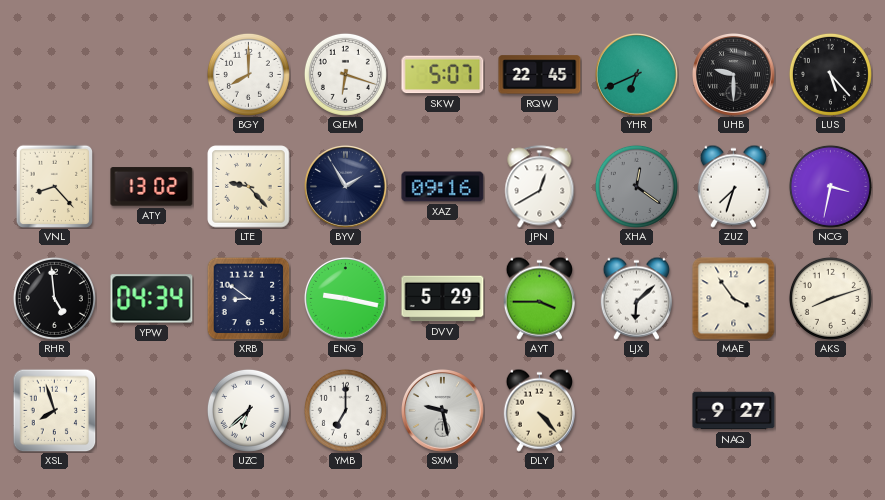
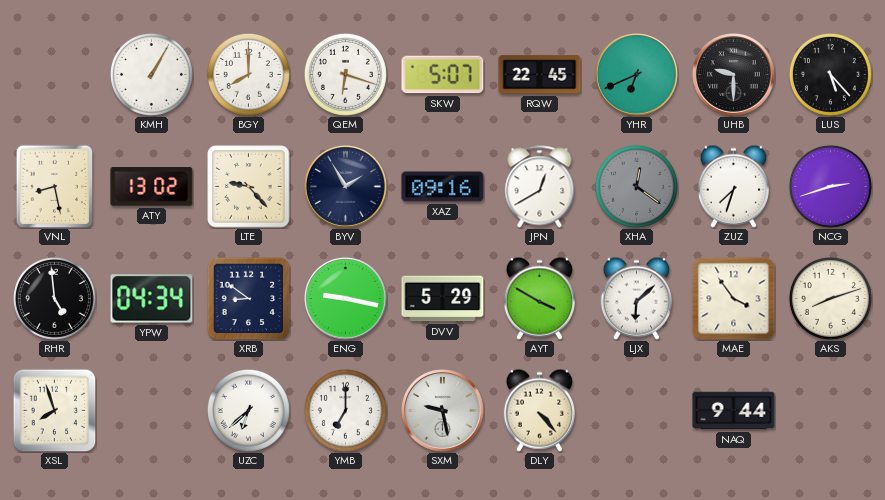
KMH: none -> 1:05 (151, 74)
VNL: 8:23 -> 8:28 (54, 186)
NCG: 3:32 -> 2:42 (830, 186)
AYT: 3:45 -> 3:50 (539, 298)
NAQ: 9:27 -> 9:44 (734, 411)
